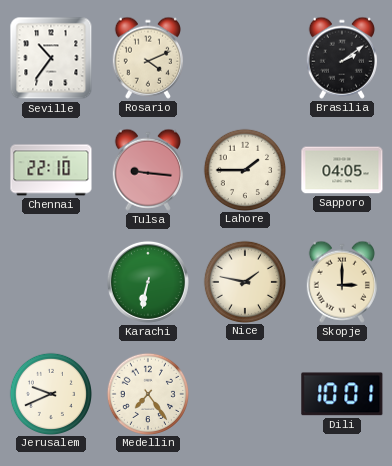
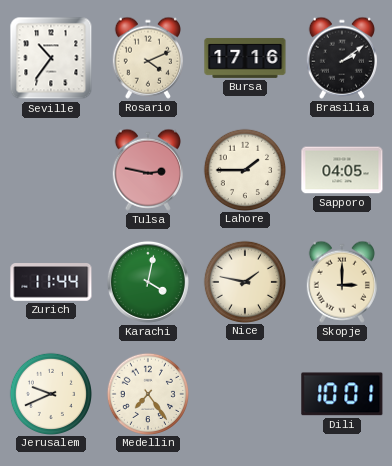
Bursa: none -> 17:16 (245, 58)
Chennai: 22:10 -> none (51, 170)
Tulsa: 9:16 -> 2:47 (148, 170)
Zurich: none -> 11:44 (51, 283)
Karachi: 6:32 -> 4:02 (148, 282)
